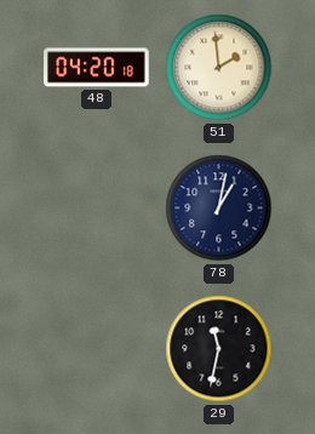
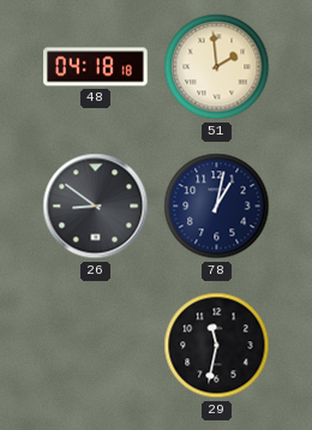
48: 04:20 -> 04:18 (96, 67)
26: none -> 8:51 (96, 207)
